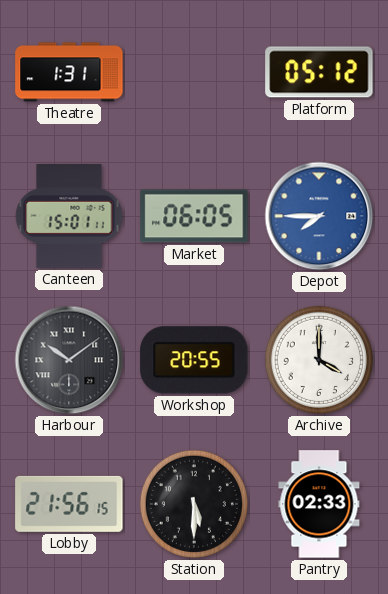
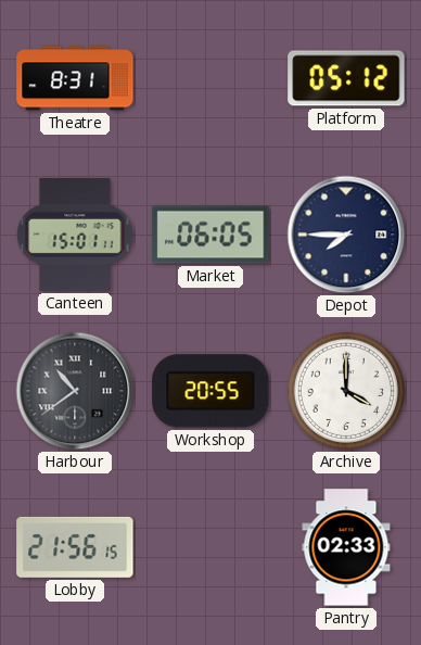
Theatre: 1:31 -> 8:31 (75, 78)
Depot dial: blue -> navy (346, 235)
Harbour: 10:09 -> 10:39 (75, 391)
Station: 5:30 -> none (194, 504)
